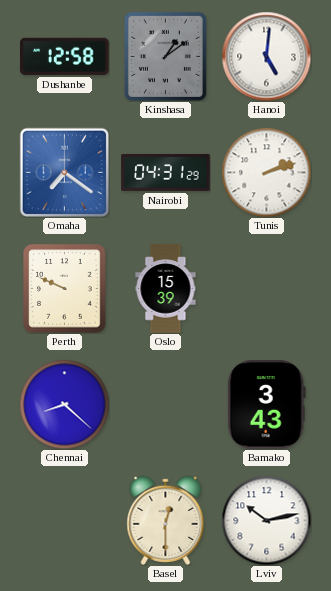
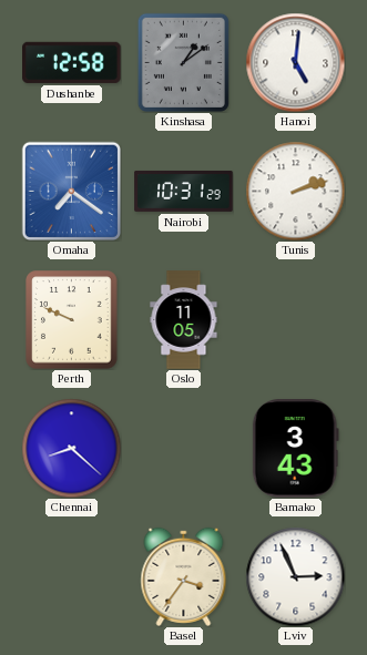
Nairobi: 04:31 -> 10:31 (184, 191)
Oslo: 15:39 -> 11:05 (184, 320)
Basel: 12:30 -> 3:36 (184, 576)
Lviv: 10:13 -> 2:56 (295, 576)
